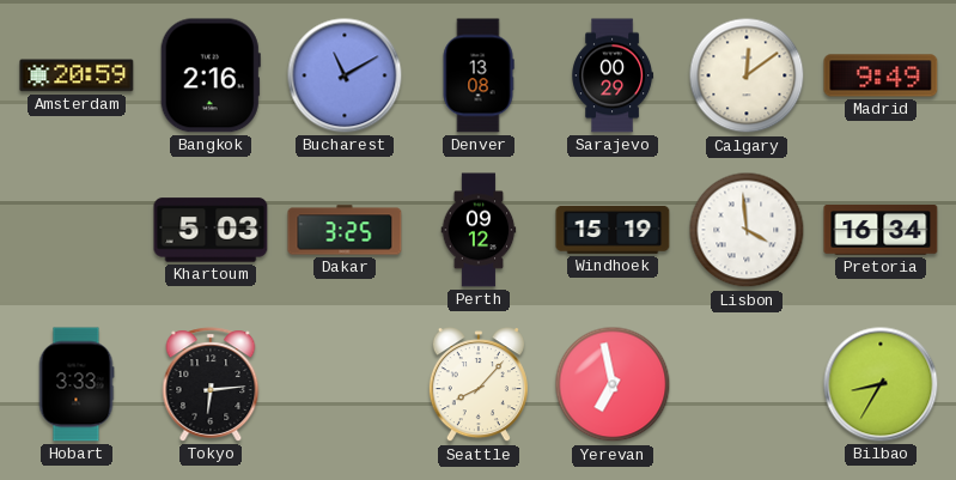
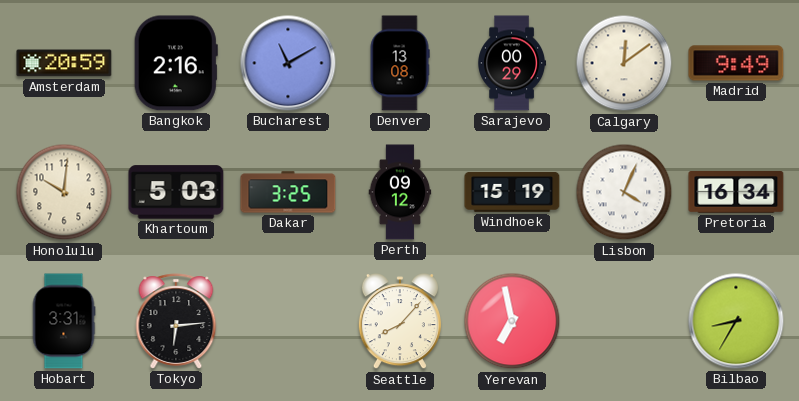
Honolulu: none -> 10:01 (64, 192)
Lisbon: 3:59 -> 4:04 (624, 192)
Hobart: 3:33 -> 3:31 (64, 321)
